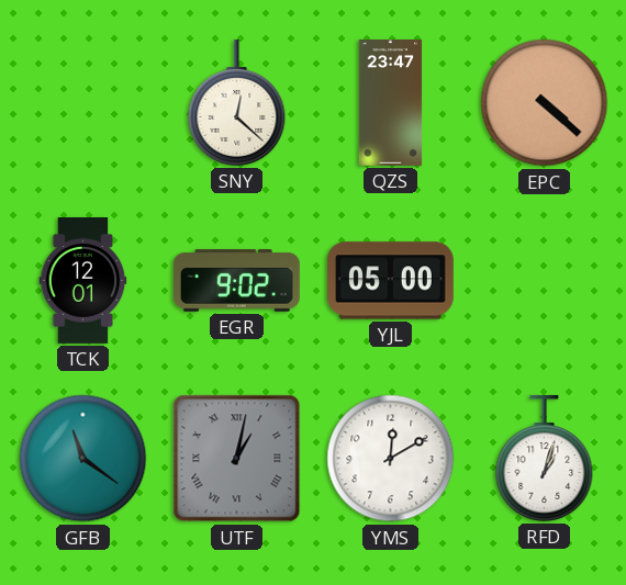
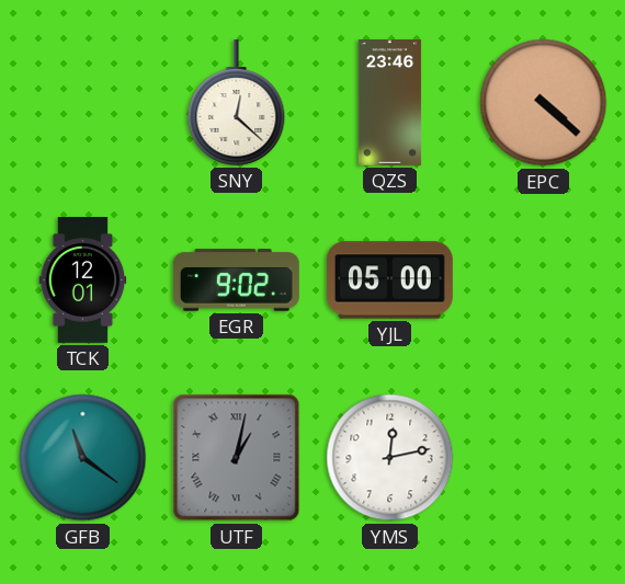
QZS: 23:47 -> 23:46 (390, 103)
YMS: 12:10 -> 12:13 (390, 458)
RFD: 1:03 -> none (545, 458)
